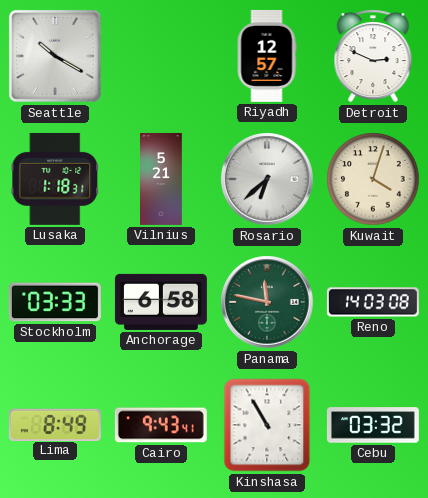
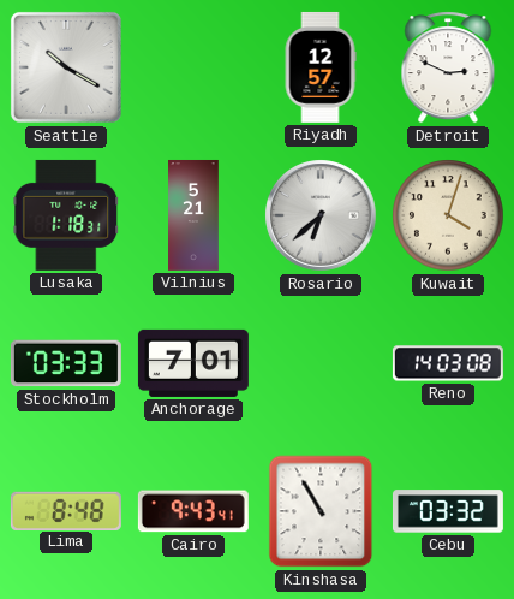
Anchorage: 6:58 -> 7:01 (193, 363)
Panama: 11:47 -> none (267, 302)
Lima: 8:49 -> 8:48 (66, 510)
